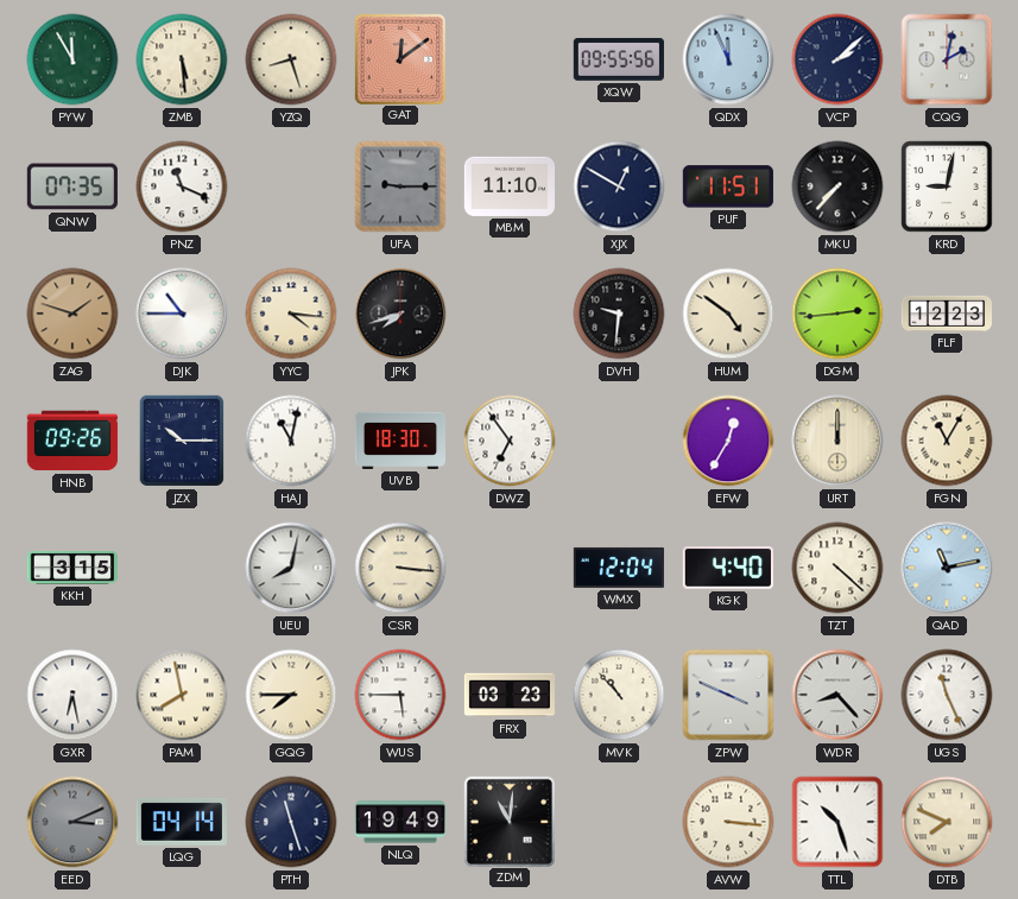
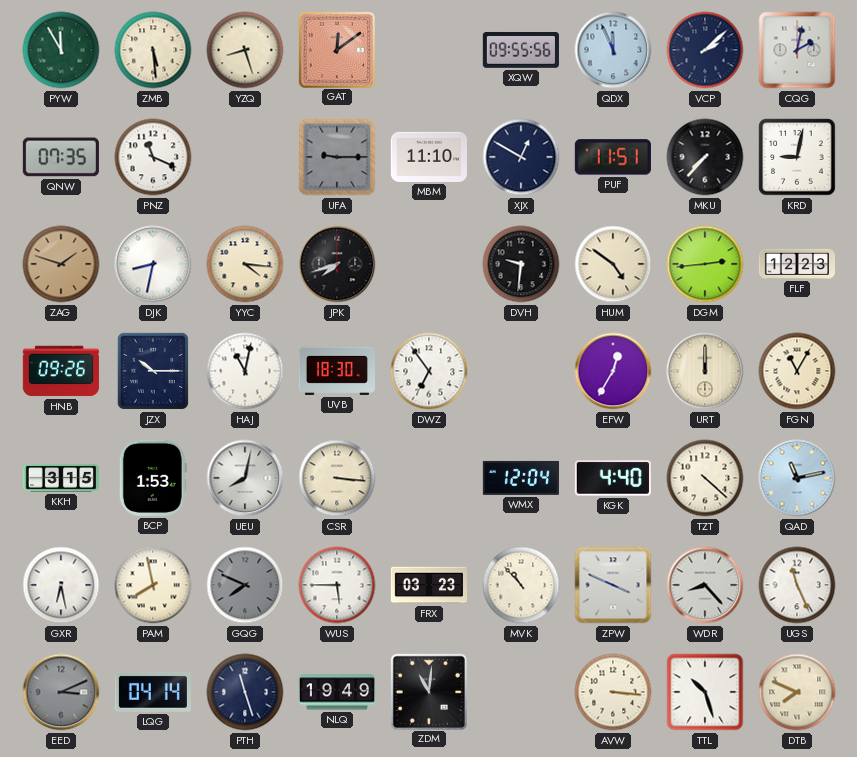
DJK: 10:45 -> 8:32 (153, 264)
BCP: none -> 1:53 (153, 478)
GQG: 7:45 -> 7:49 (245, 585)
GQG dial: cream -> grey (245, 585)
